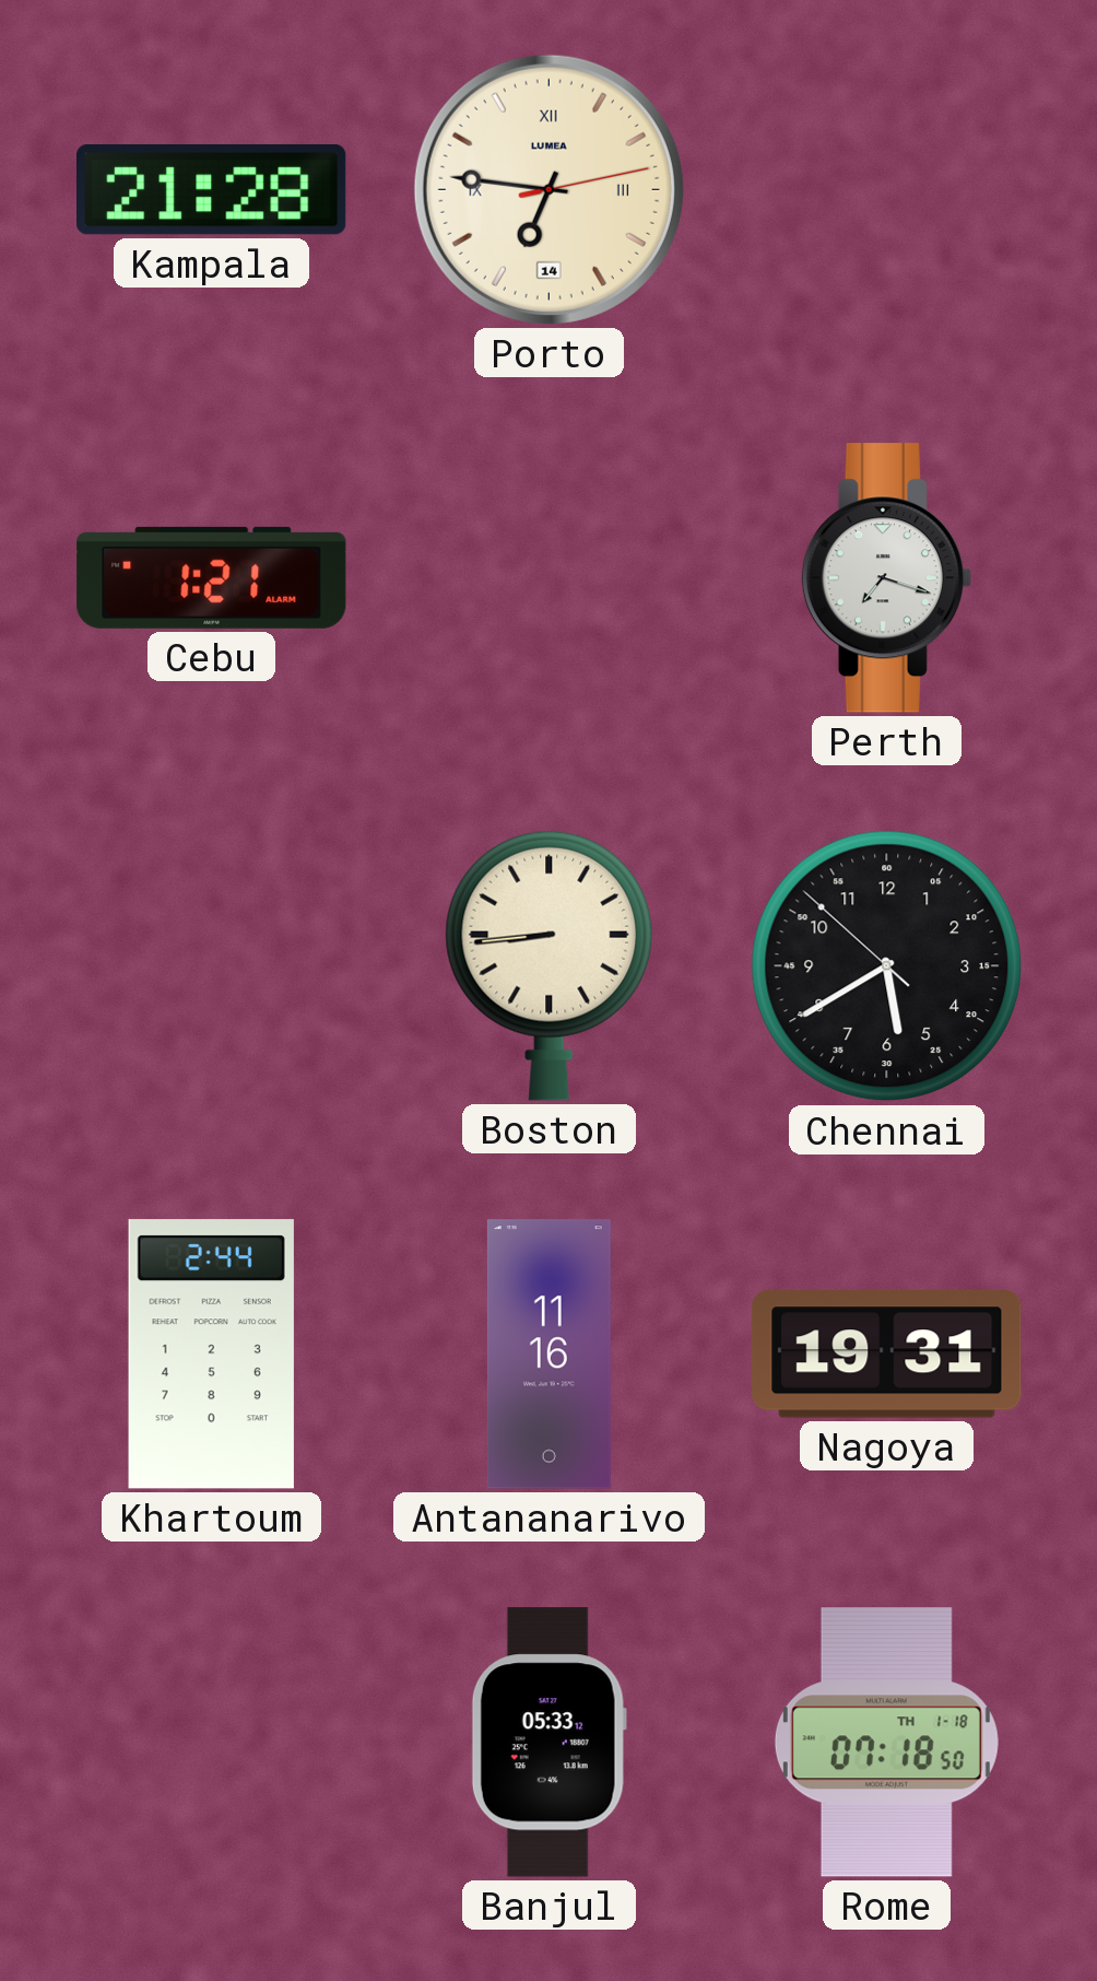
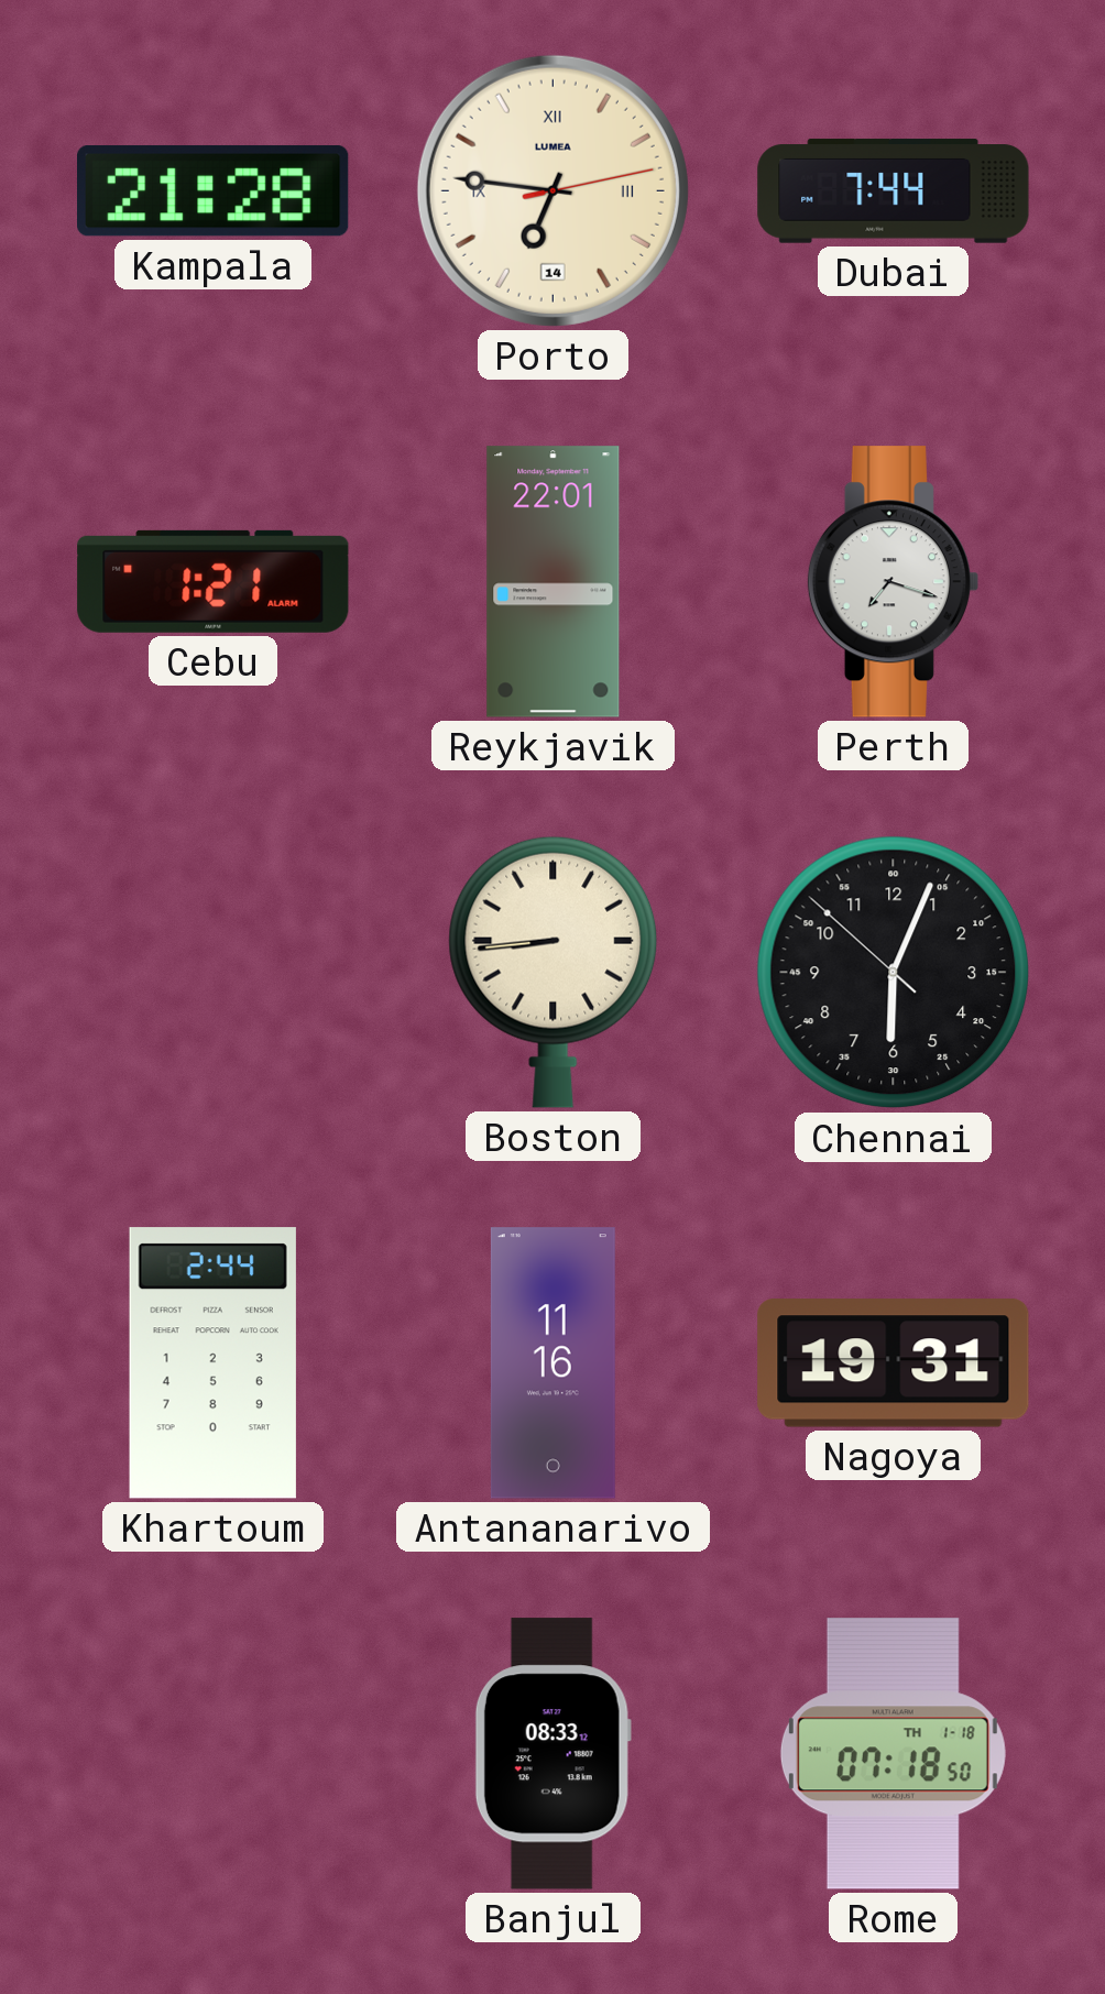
Dubai: none -> 7:44 (894, 191)
Reykjavik: none -> 22:01 (554, 582)
Chennai: 5:39 -> 6:03 (894, 973)
Banjul: 05:33 -> 08:33 (552, 1754)
